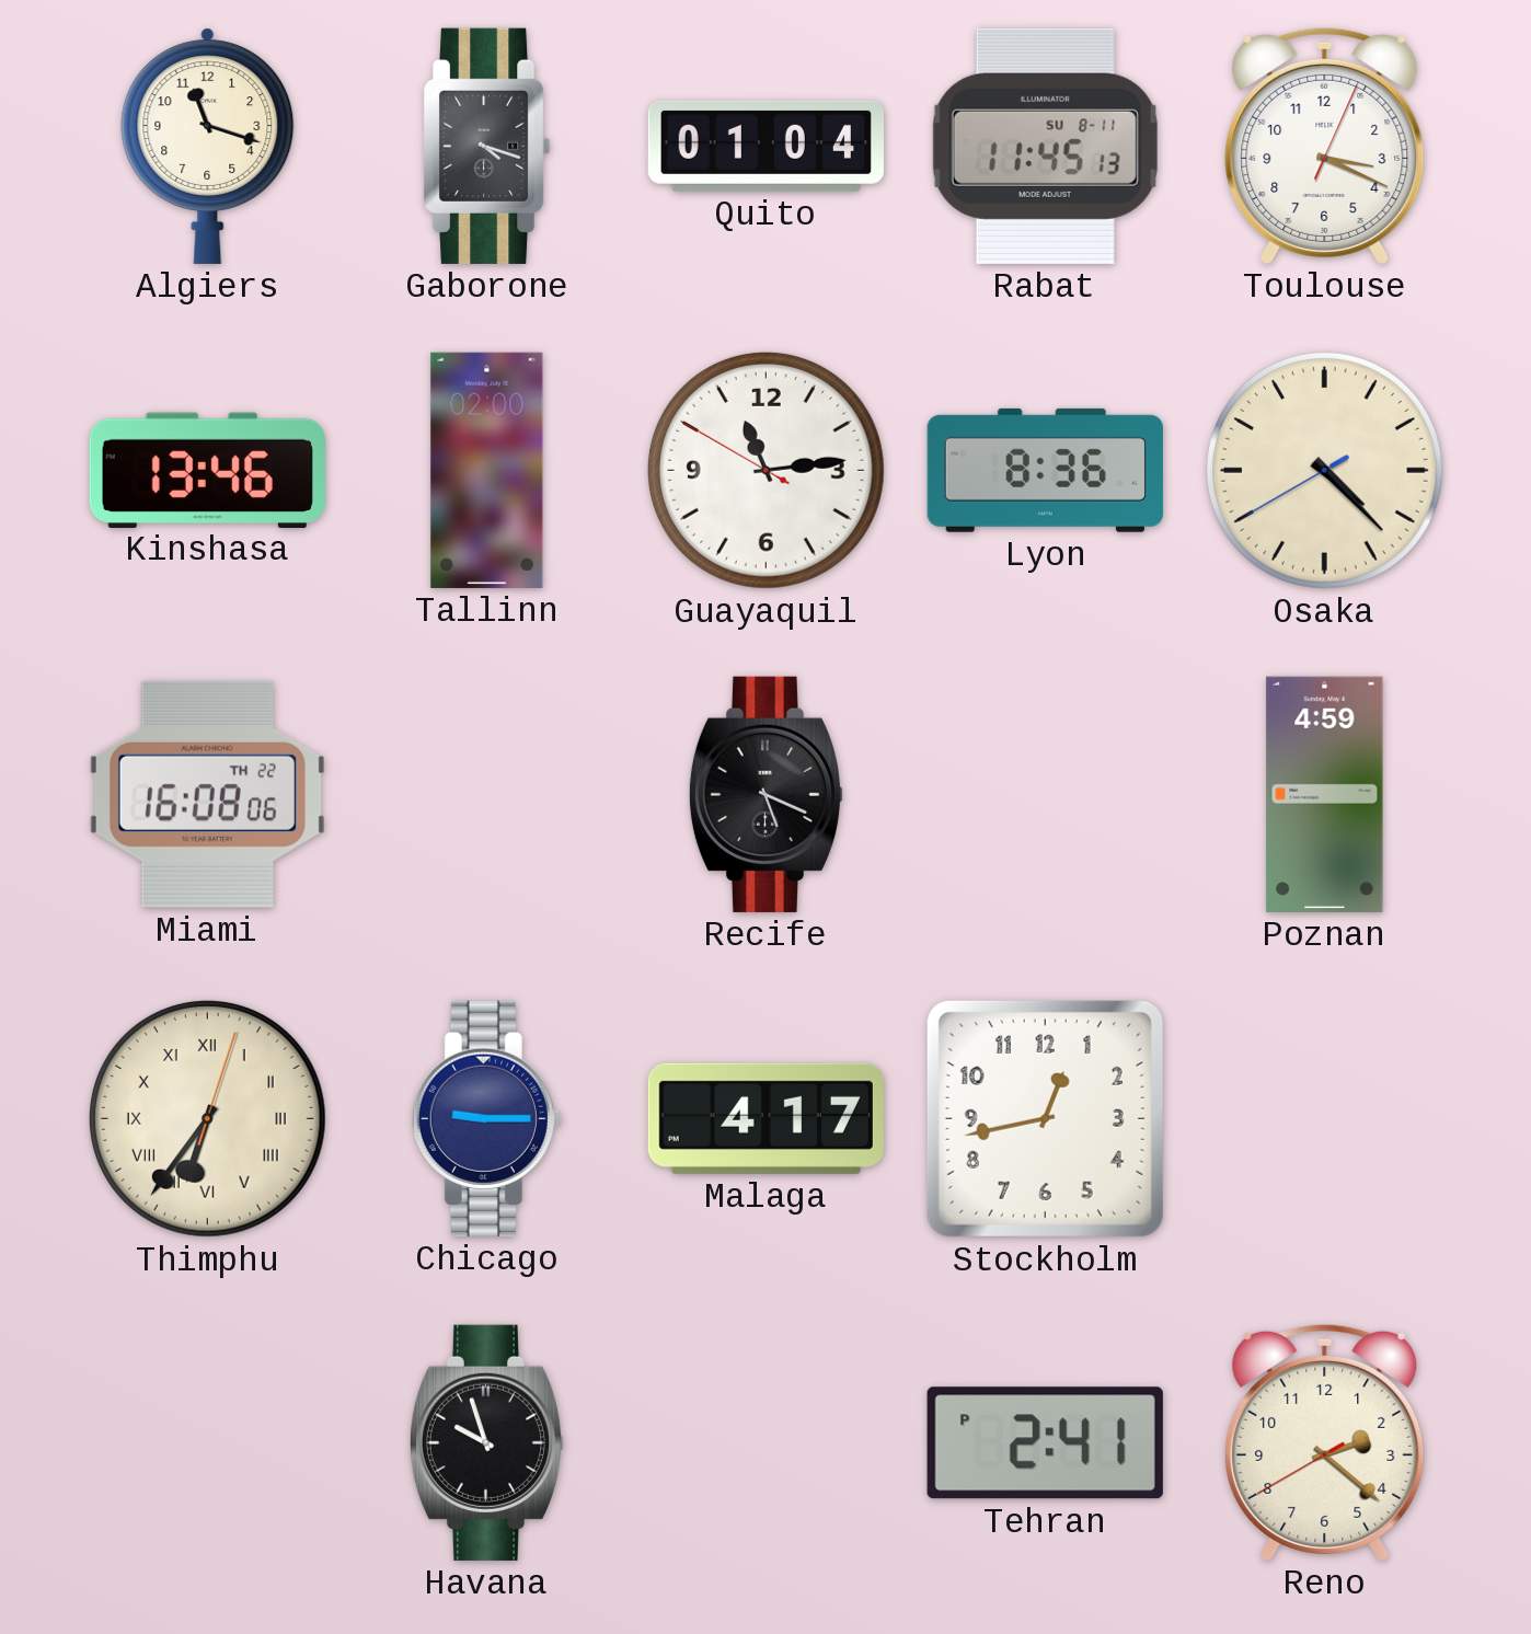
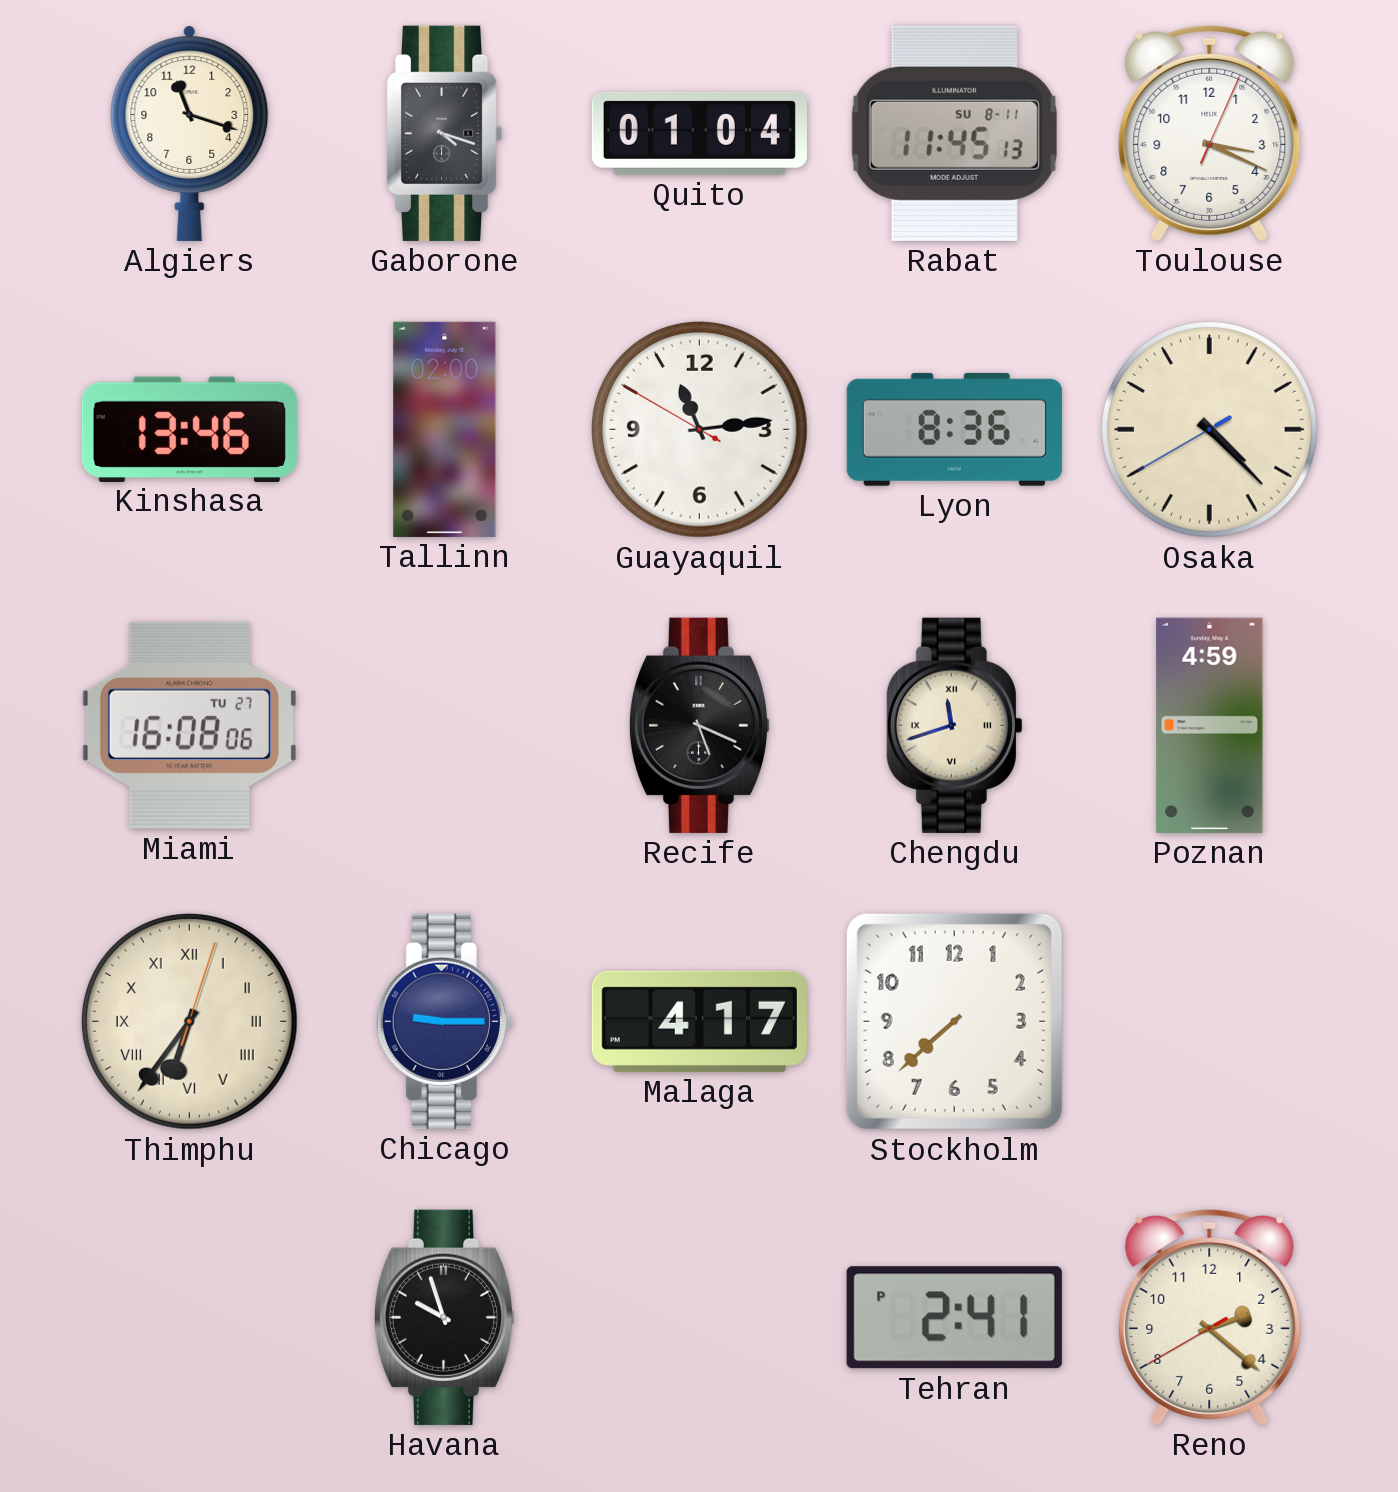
Miami date: TH 22 -> TU 27 (189, 725)
Chengdu: none -> 11:42 (954, 725)
Stockholm: 12:43 -> 7:38 (954, 1021)
